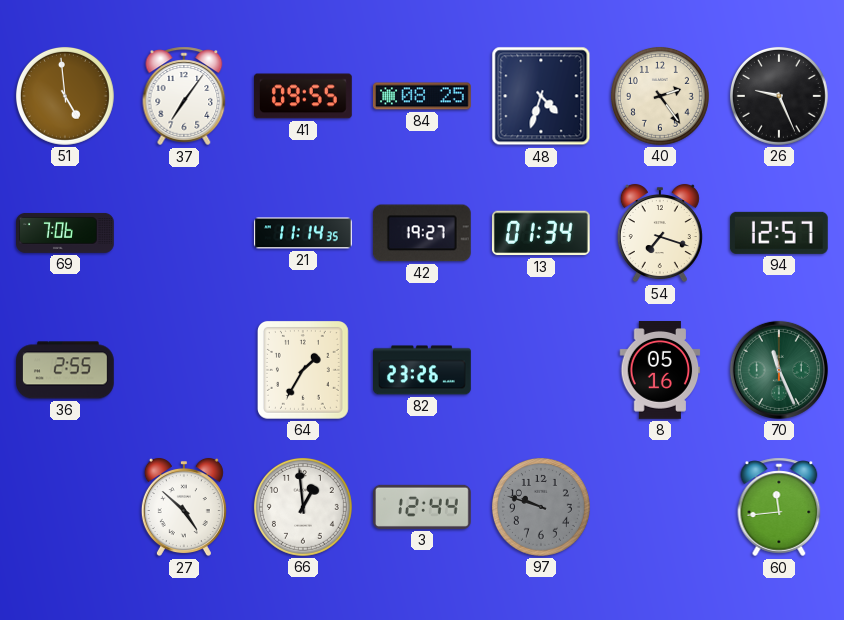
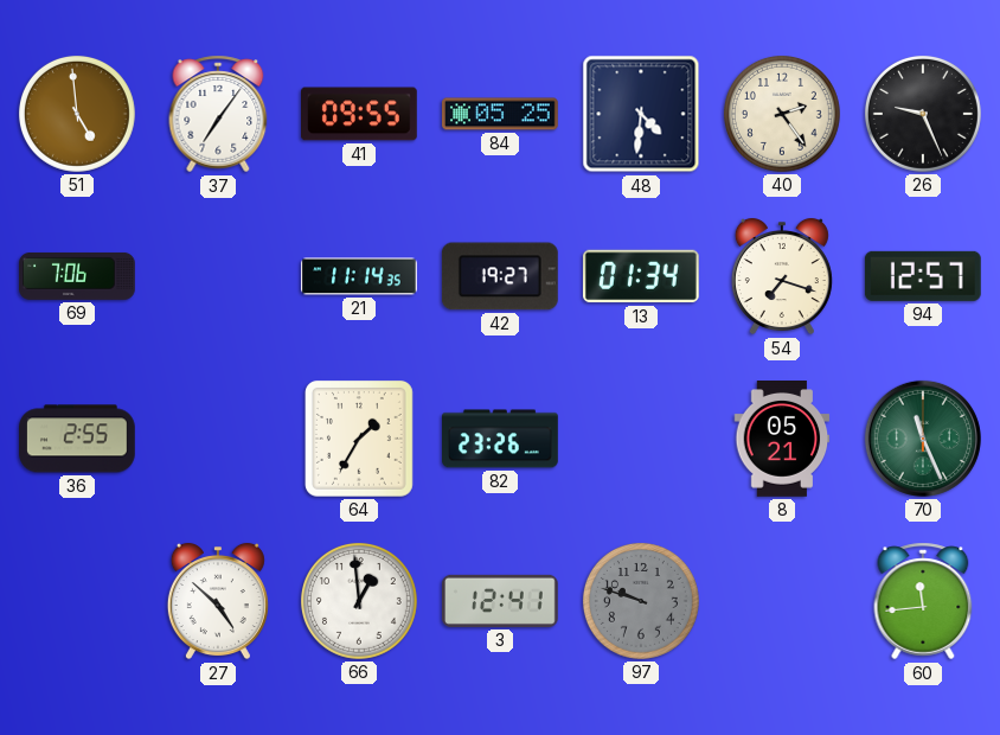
84: 08:25 -> 05:25 (501, 114)
48: 4:33 -> 4:31 (641, 114)
8: 05:16 -> 05:21 (782, 440)
3: 12:44 -> 12:41 (501, 601)
